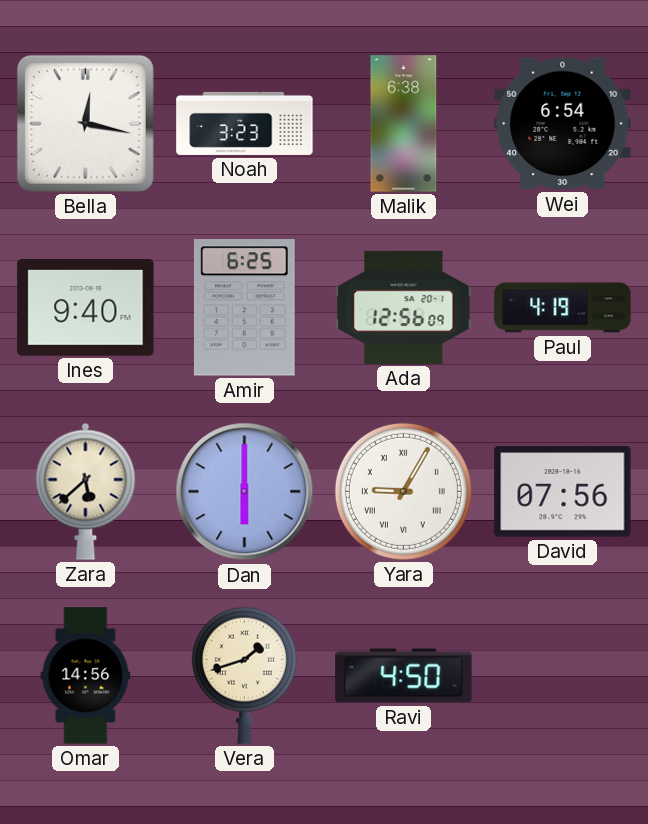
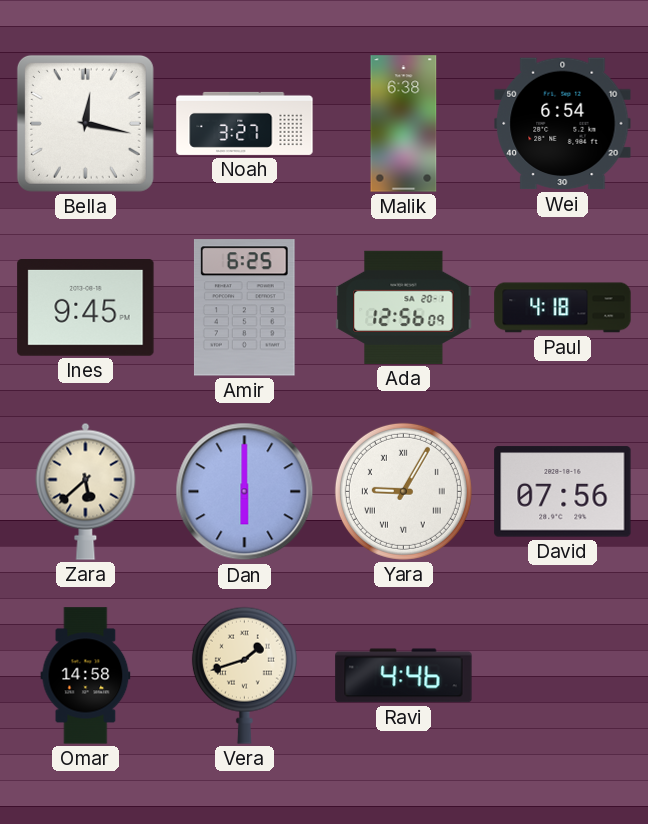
Noah: 3:23 -> 3:27 (245, 123)
Ines: 9:40 -> 9:45 (86, 308)
Paul: 4:19 -> 4:18 (563, 308)
Omar: 14:56 -> 14:58 (86, 676)
Ravi: 4:50 -> 4:46 (404, 676)
